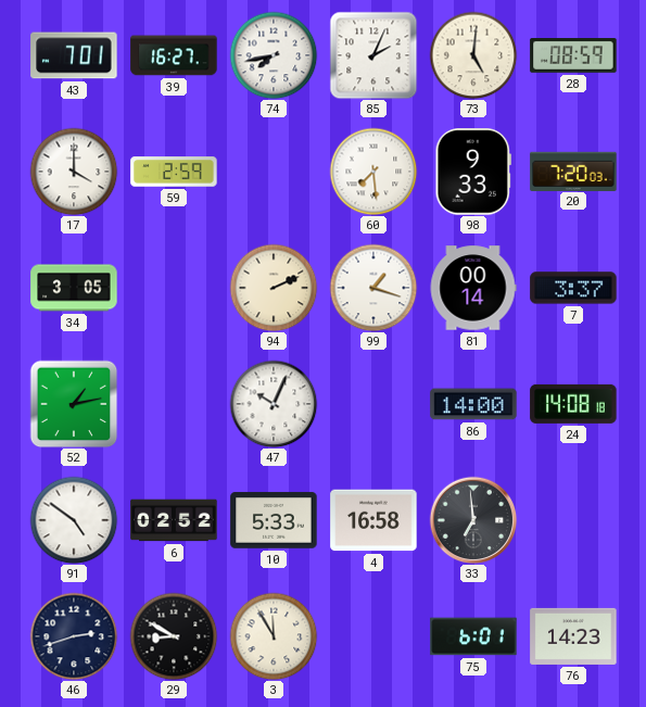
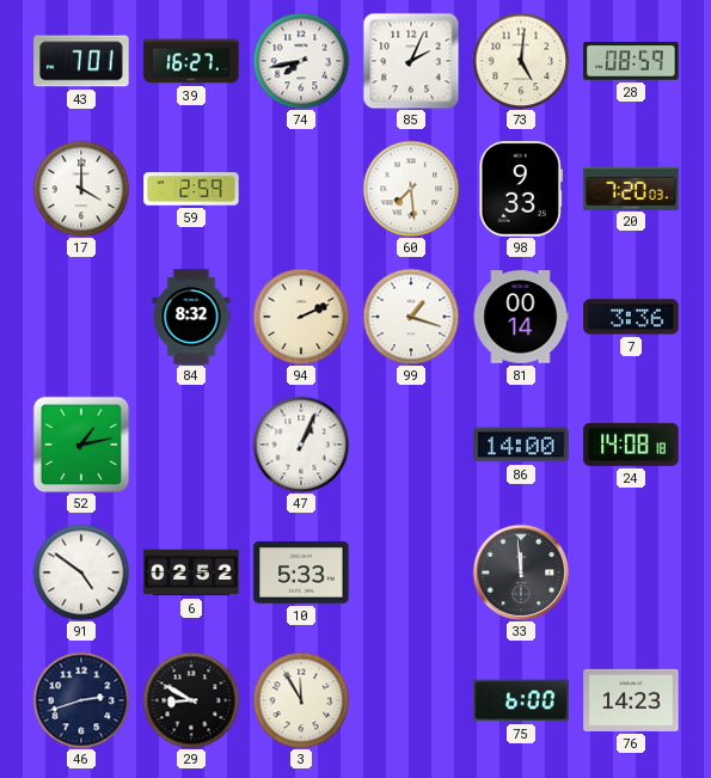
34: 3:05 -> none (74, 288)
84: none -> 8:32 (191, 317)
7: 3:37 -> 3:36 (631, 317)
47: 10:04 -> 1:04 (301, 445)
4: 16:58 -> none (373, 520)
33: 6:59 -> 11:59 (521, 572)
75: 6:01 -> 6:00 (521, 700)
